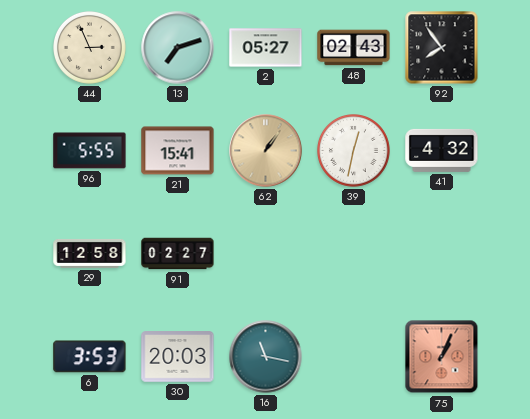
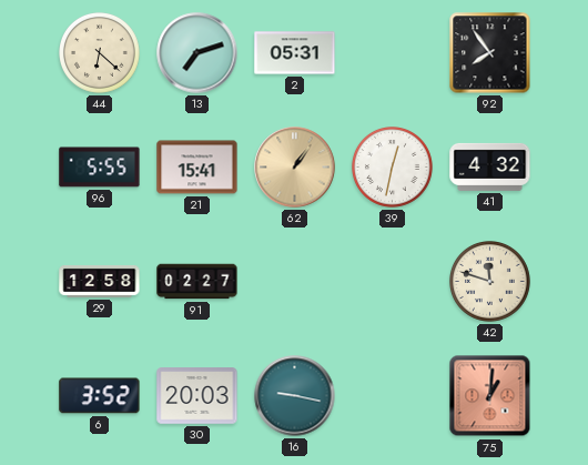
44: 2:56 -> 6:22 (100, 53)
2: 05:27 -> 05:31 (295, 53)
48: 02:43 -> none (354, 48)
42: none -> 11:48 (490, 282)
6: 3:53 -> 3:52 (100, 396)
16: 11:17 -> 9:17 (295, 396)
75: 1:04 -> 1:01 (490, 396)
